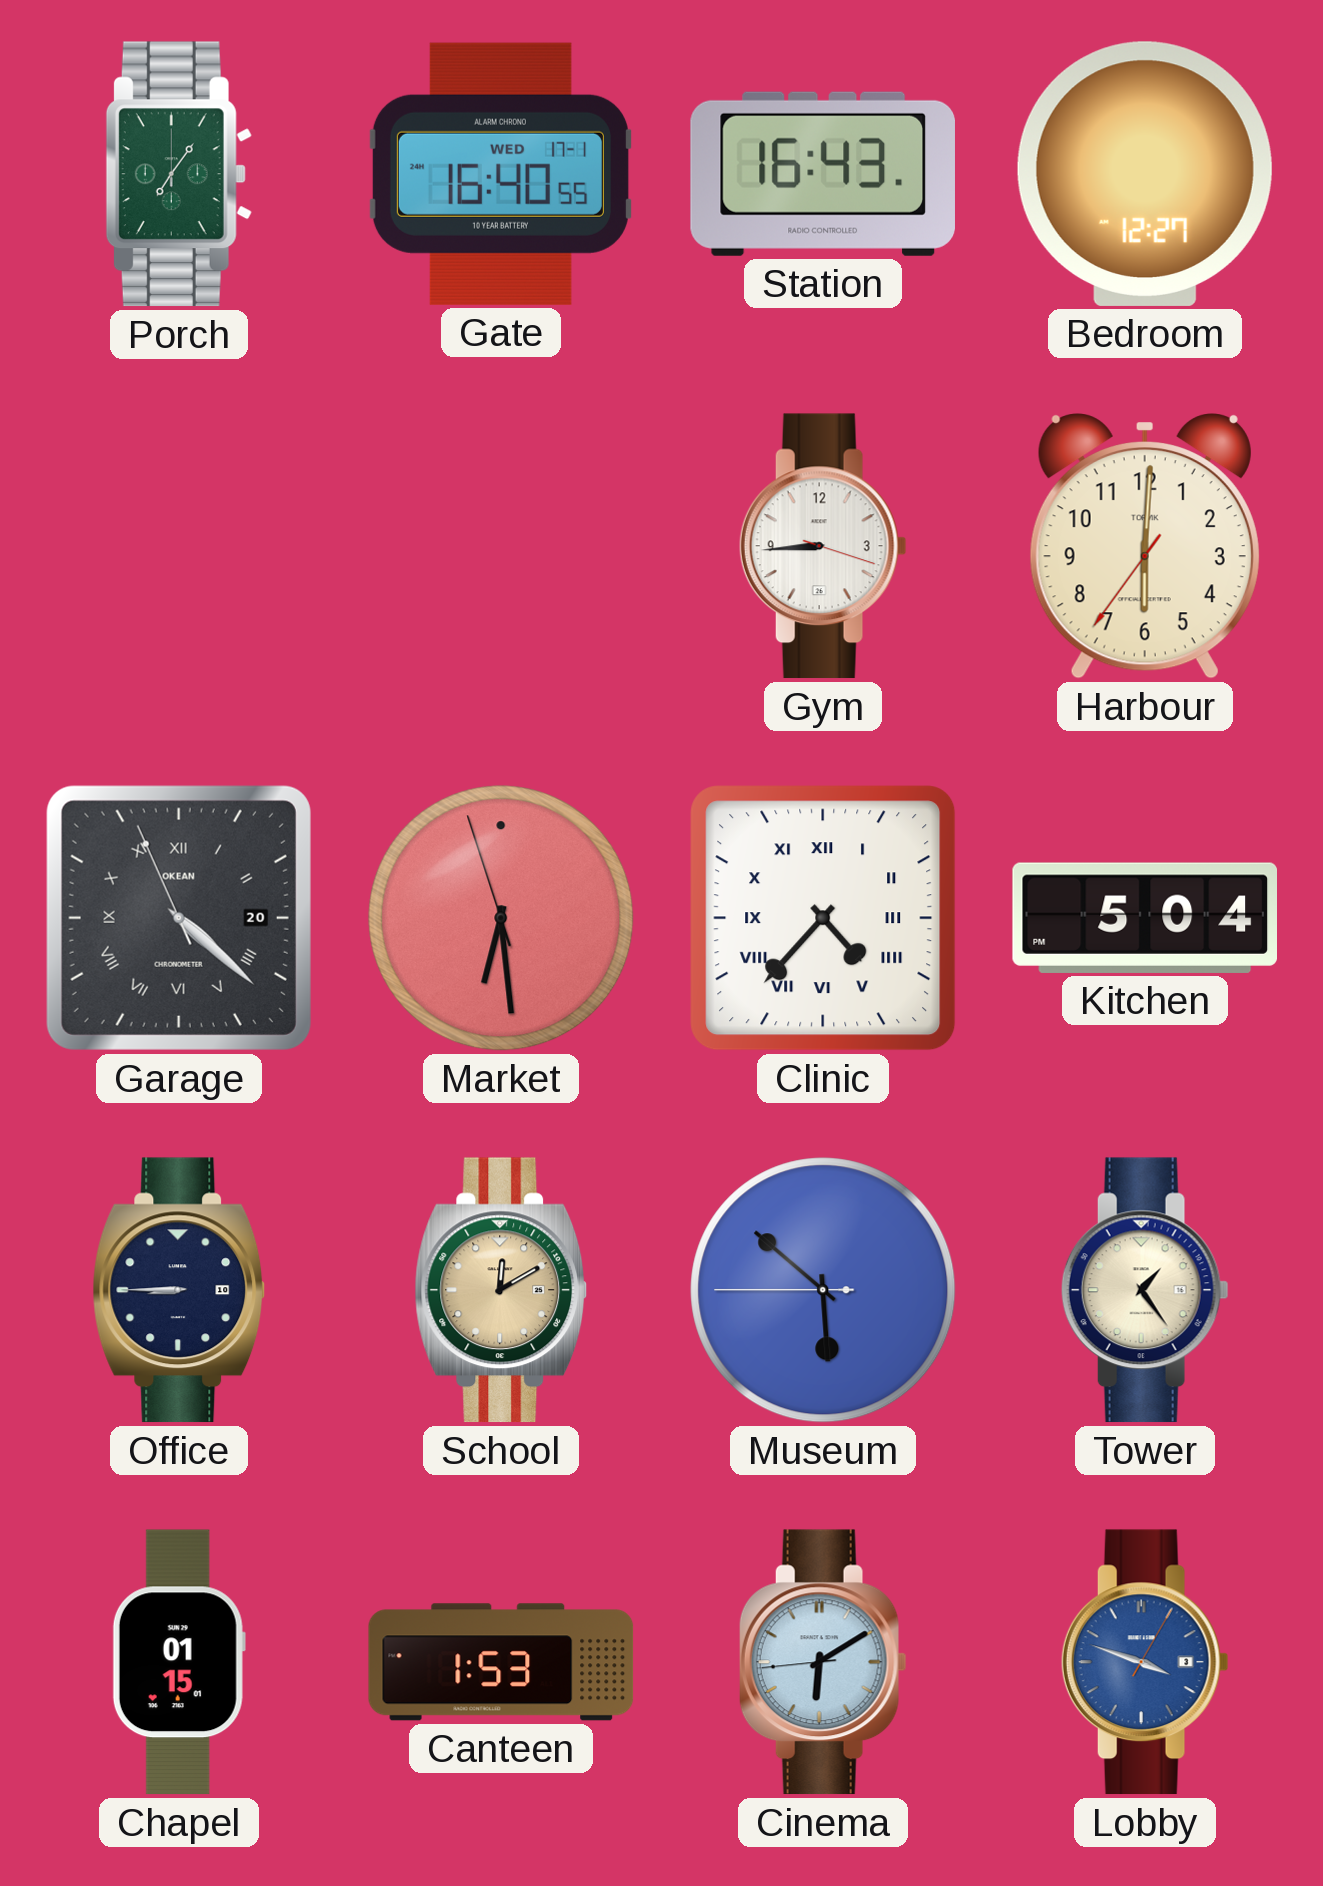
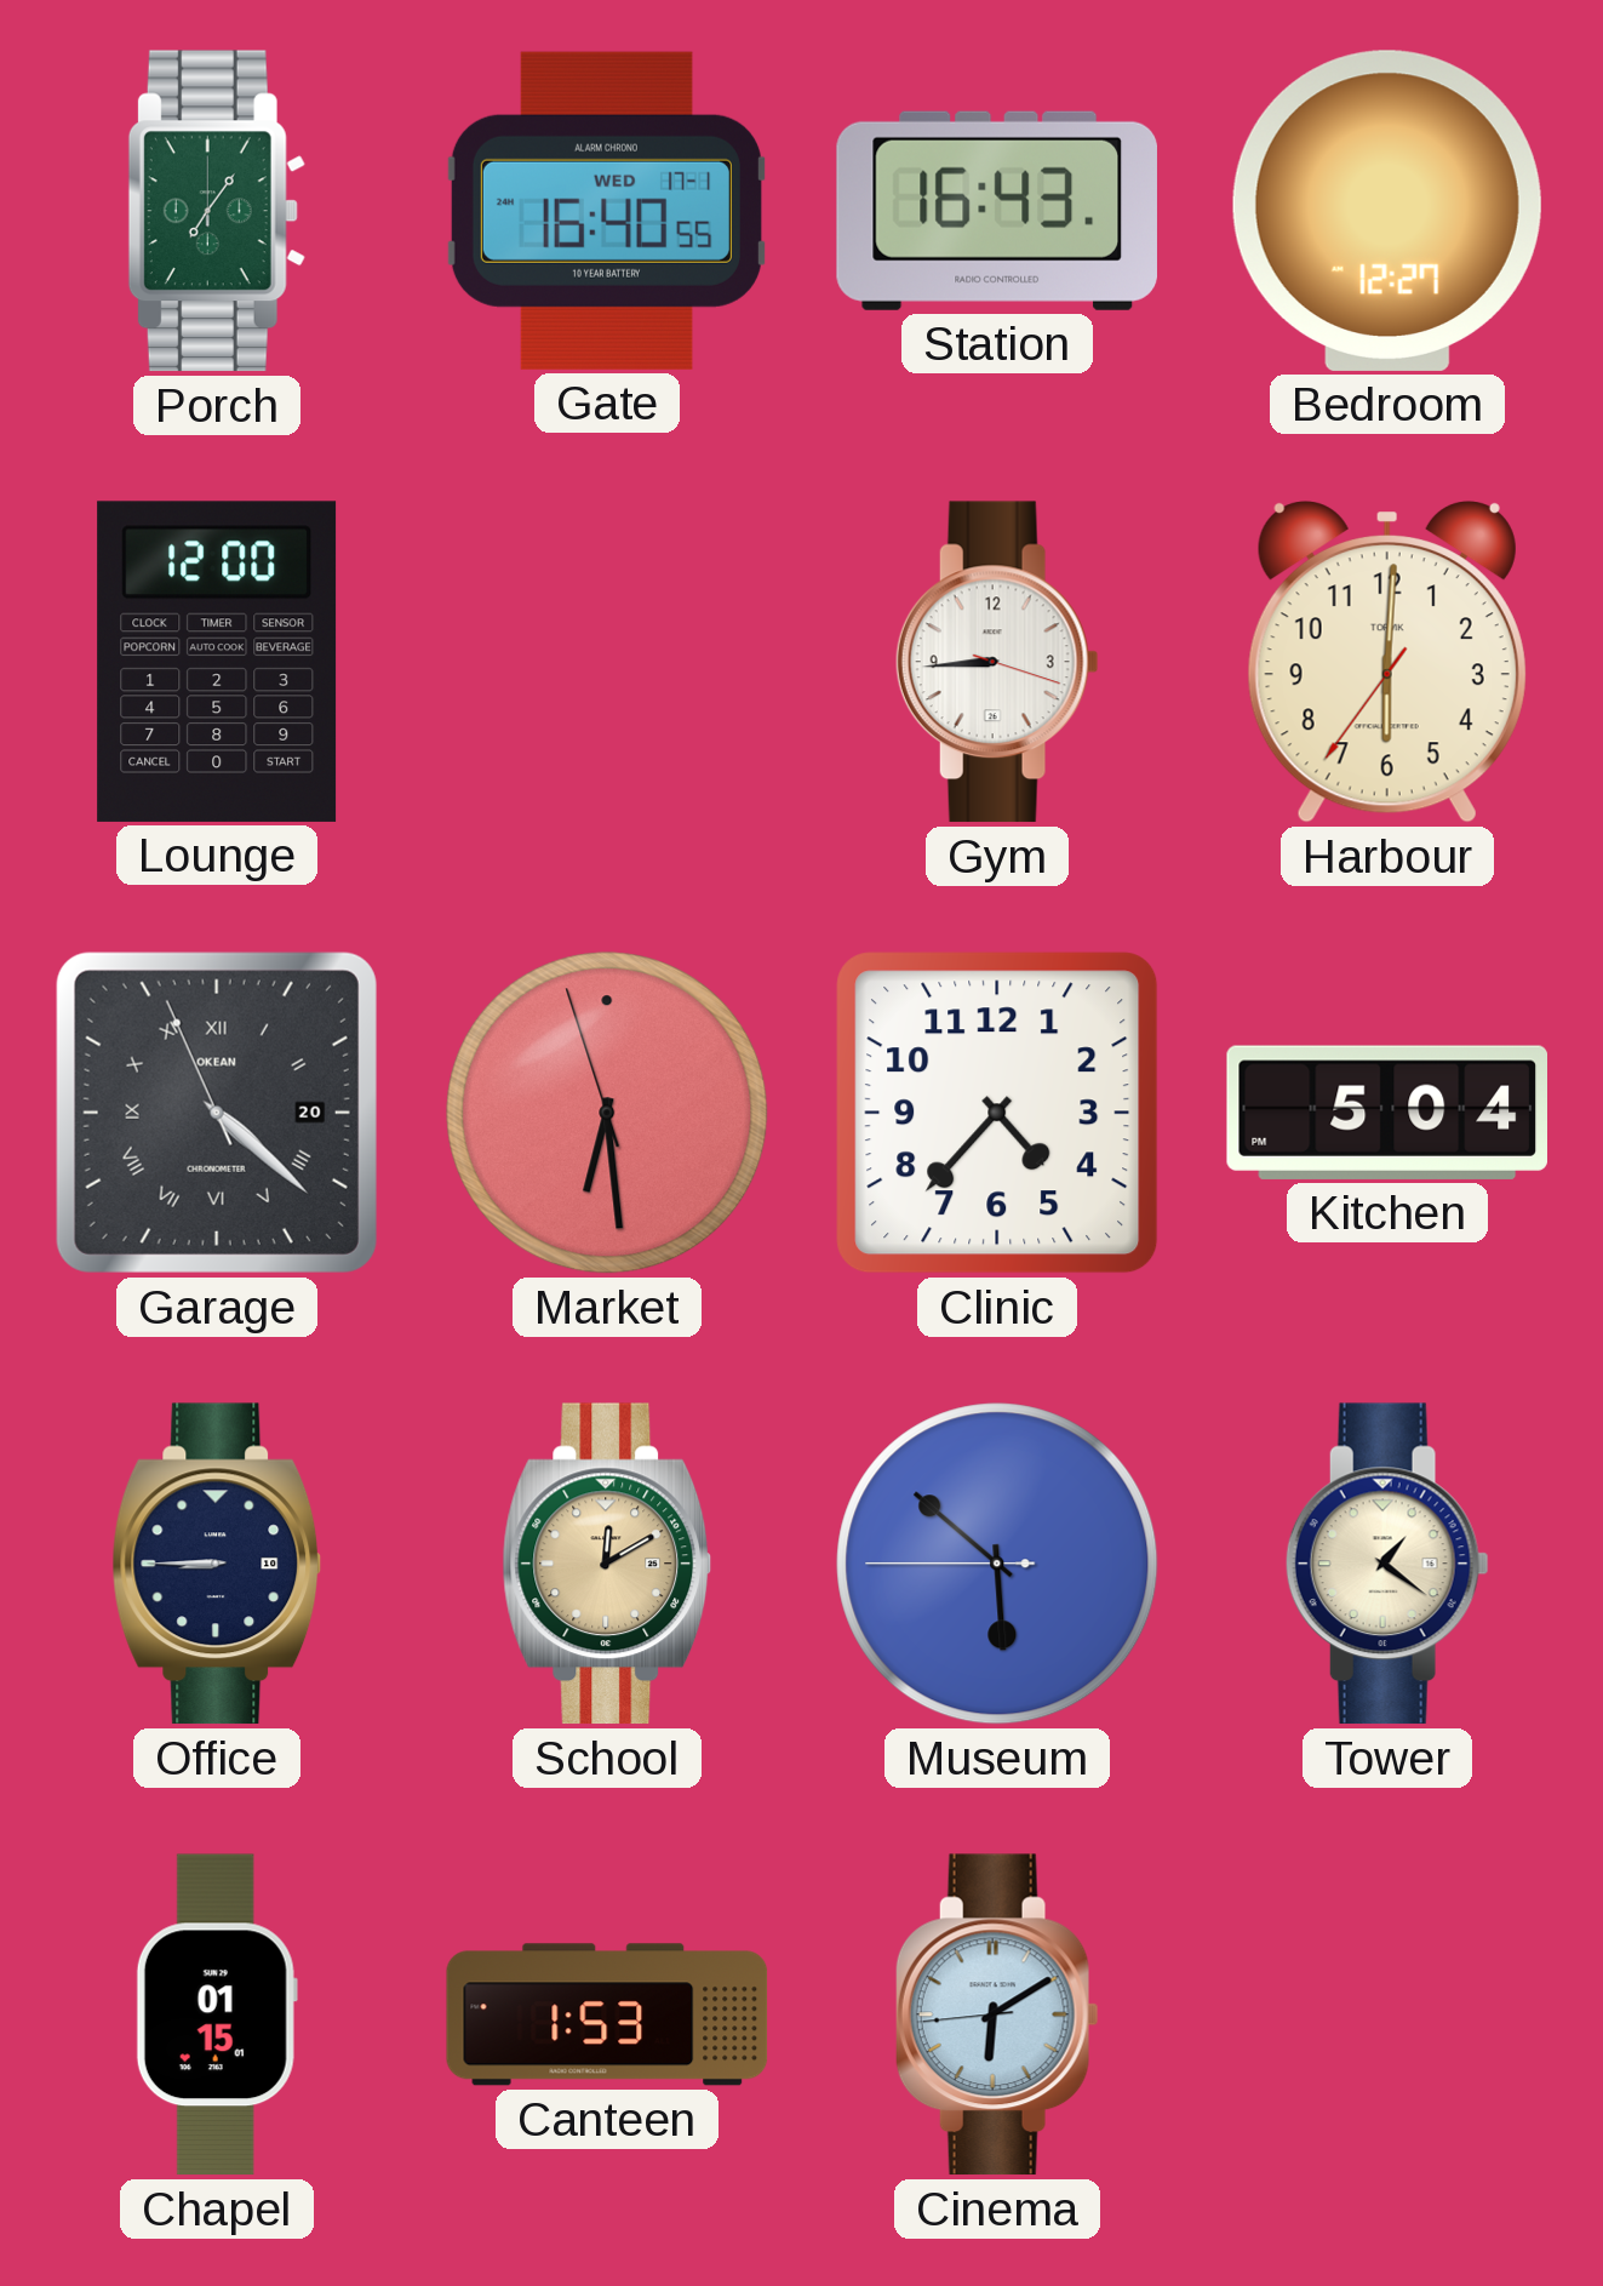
Lounge: none -> 12:00 (217, 662)
Clinic numerals: Roman -> Arabic (997, 1113)
Tower: 1:24 -> 1:21 (1387, 1564)
Lobby: 3:48 -> none (1145, 1662)
